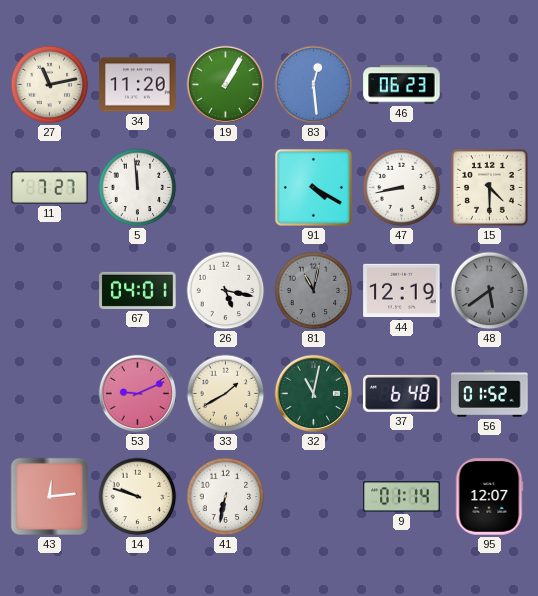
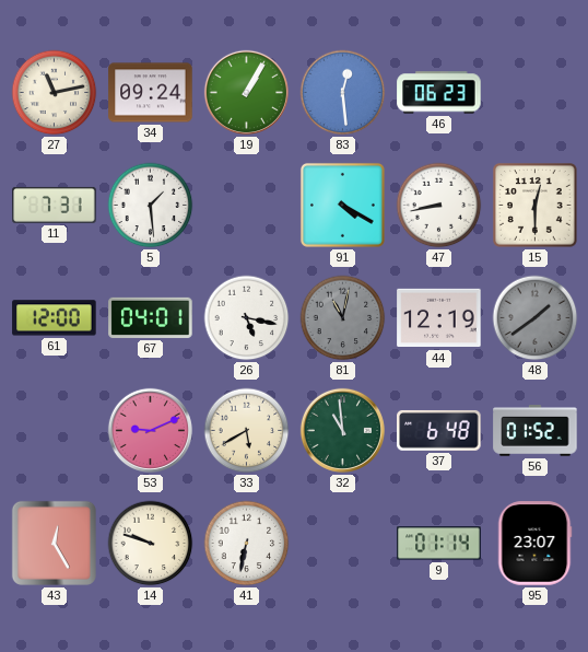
34: 11:20 -> 09:24 (151, 93)
11: 7:27 -> 7:31 (55, 205)
5: 11:59 -> 1:29 (151, 206)
15: 4:30 -> 12:30 (536, 206)
61: none -> 12:00 (55, 318)
48: 5:39 -> 1:39 (536, 318)
33: 1:40 -> 5:40 (247, 431)
32: 11:02 -> 10:59 (342, 430)
43: 12:14 -> 12:25 (54, 543)
95: 12:07 -> 23:07 (534, 544)
